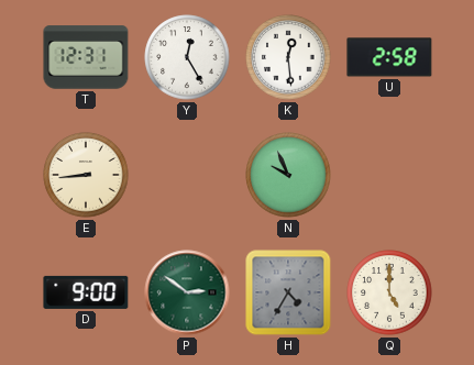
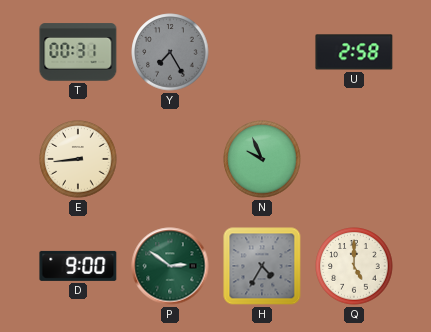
T: 12:31 -> 00:31 (78, 52)
Y: 12:25 -> 7:25 (170, 52)
Y dial: white -> grey (170, 52)
K: 12:29 -> none (288, 57)
